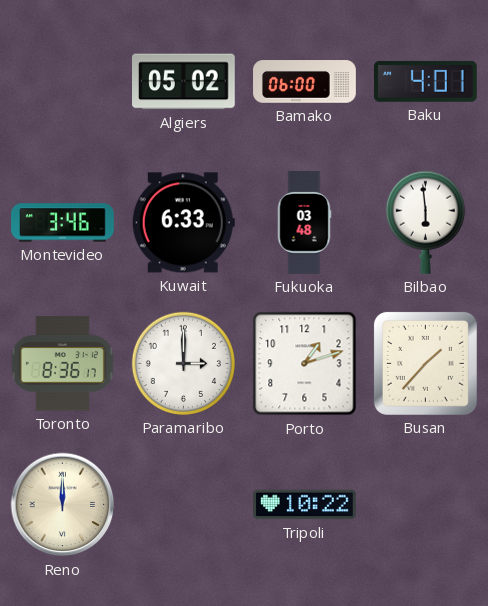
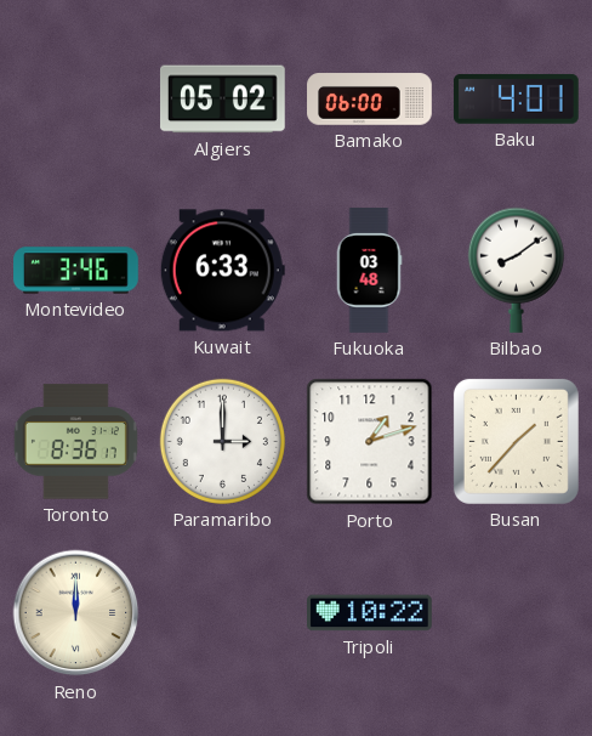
Bilbao: 5:59 -> 8:09 (516, 270)
